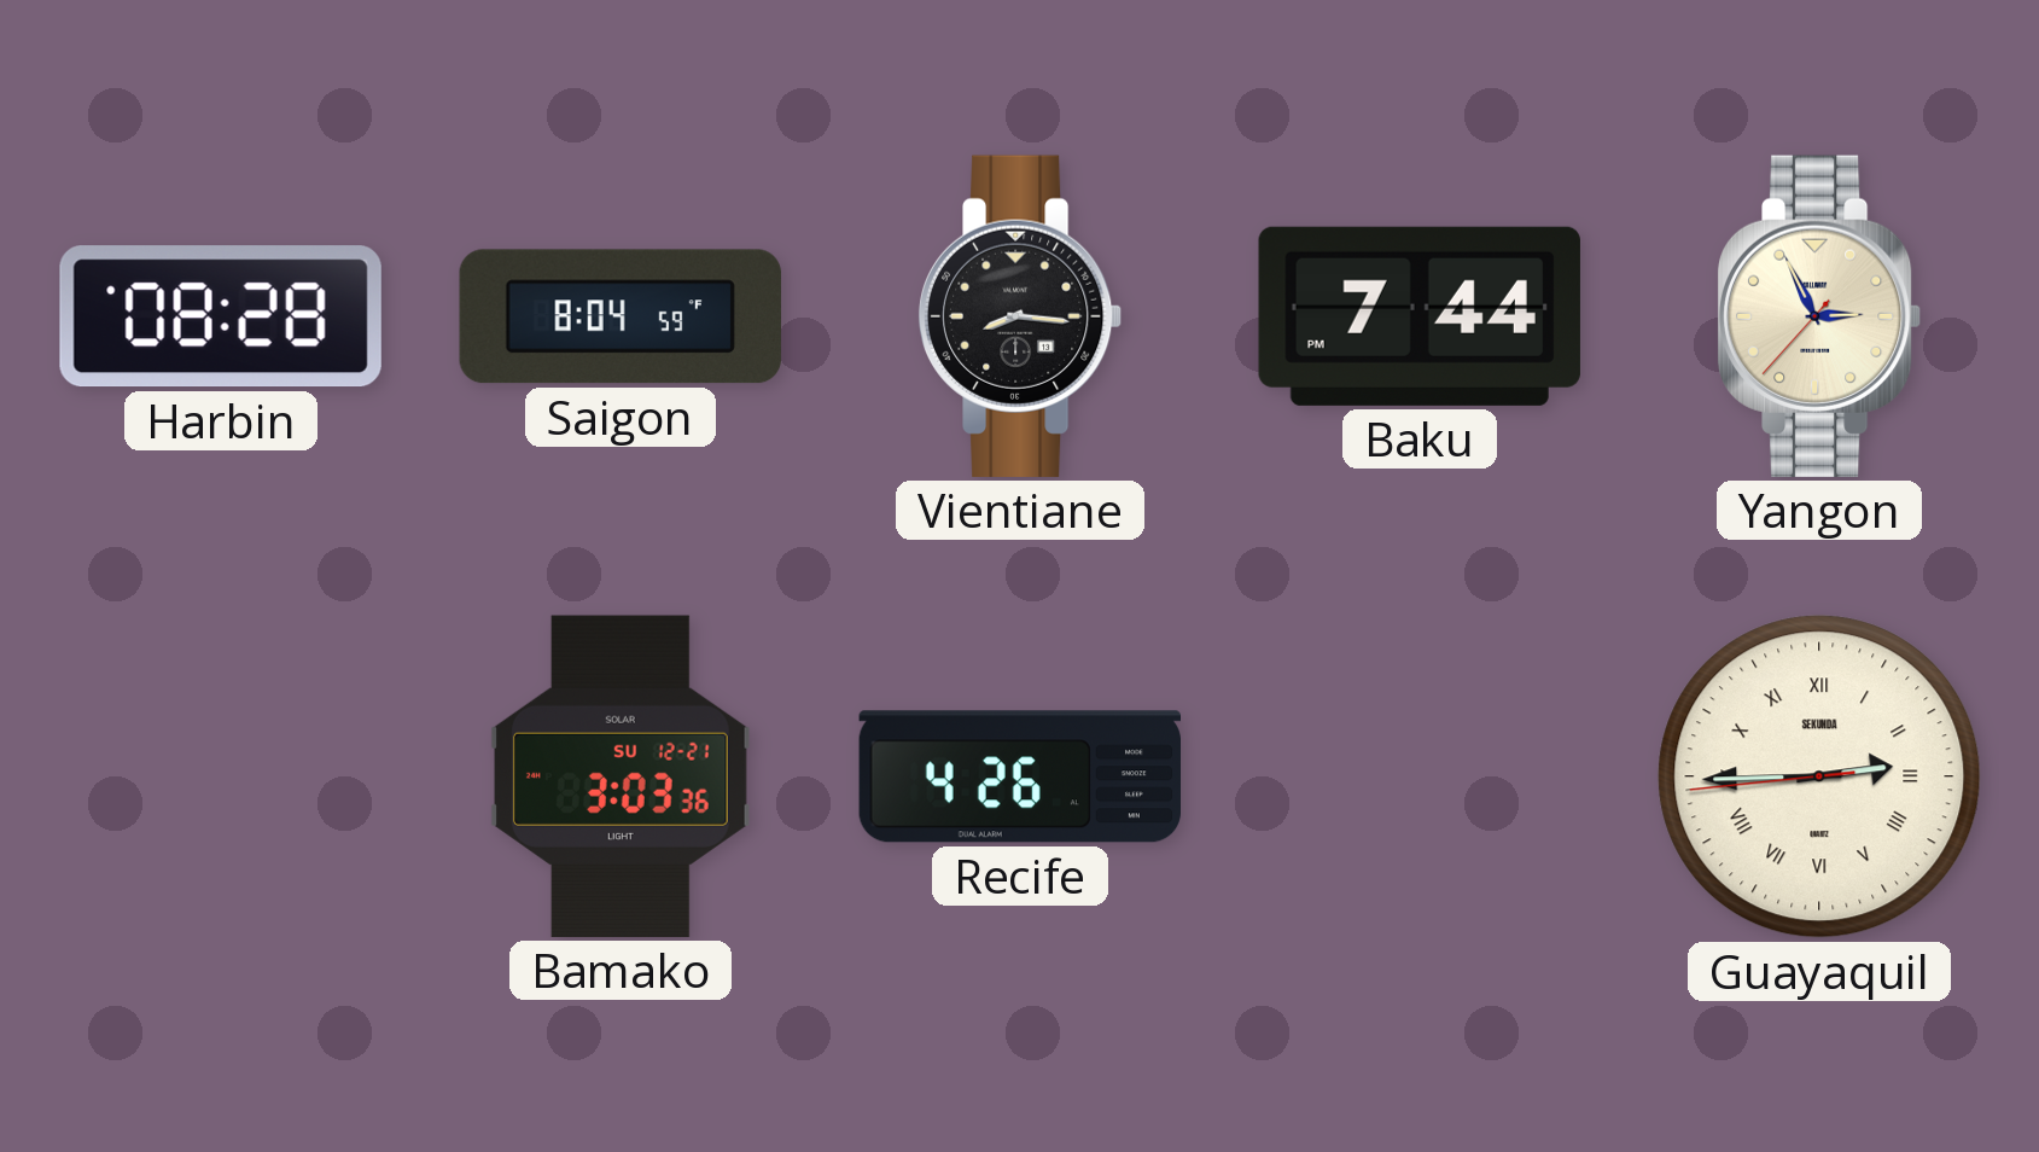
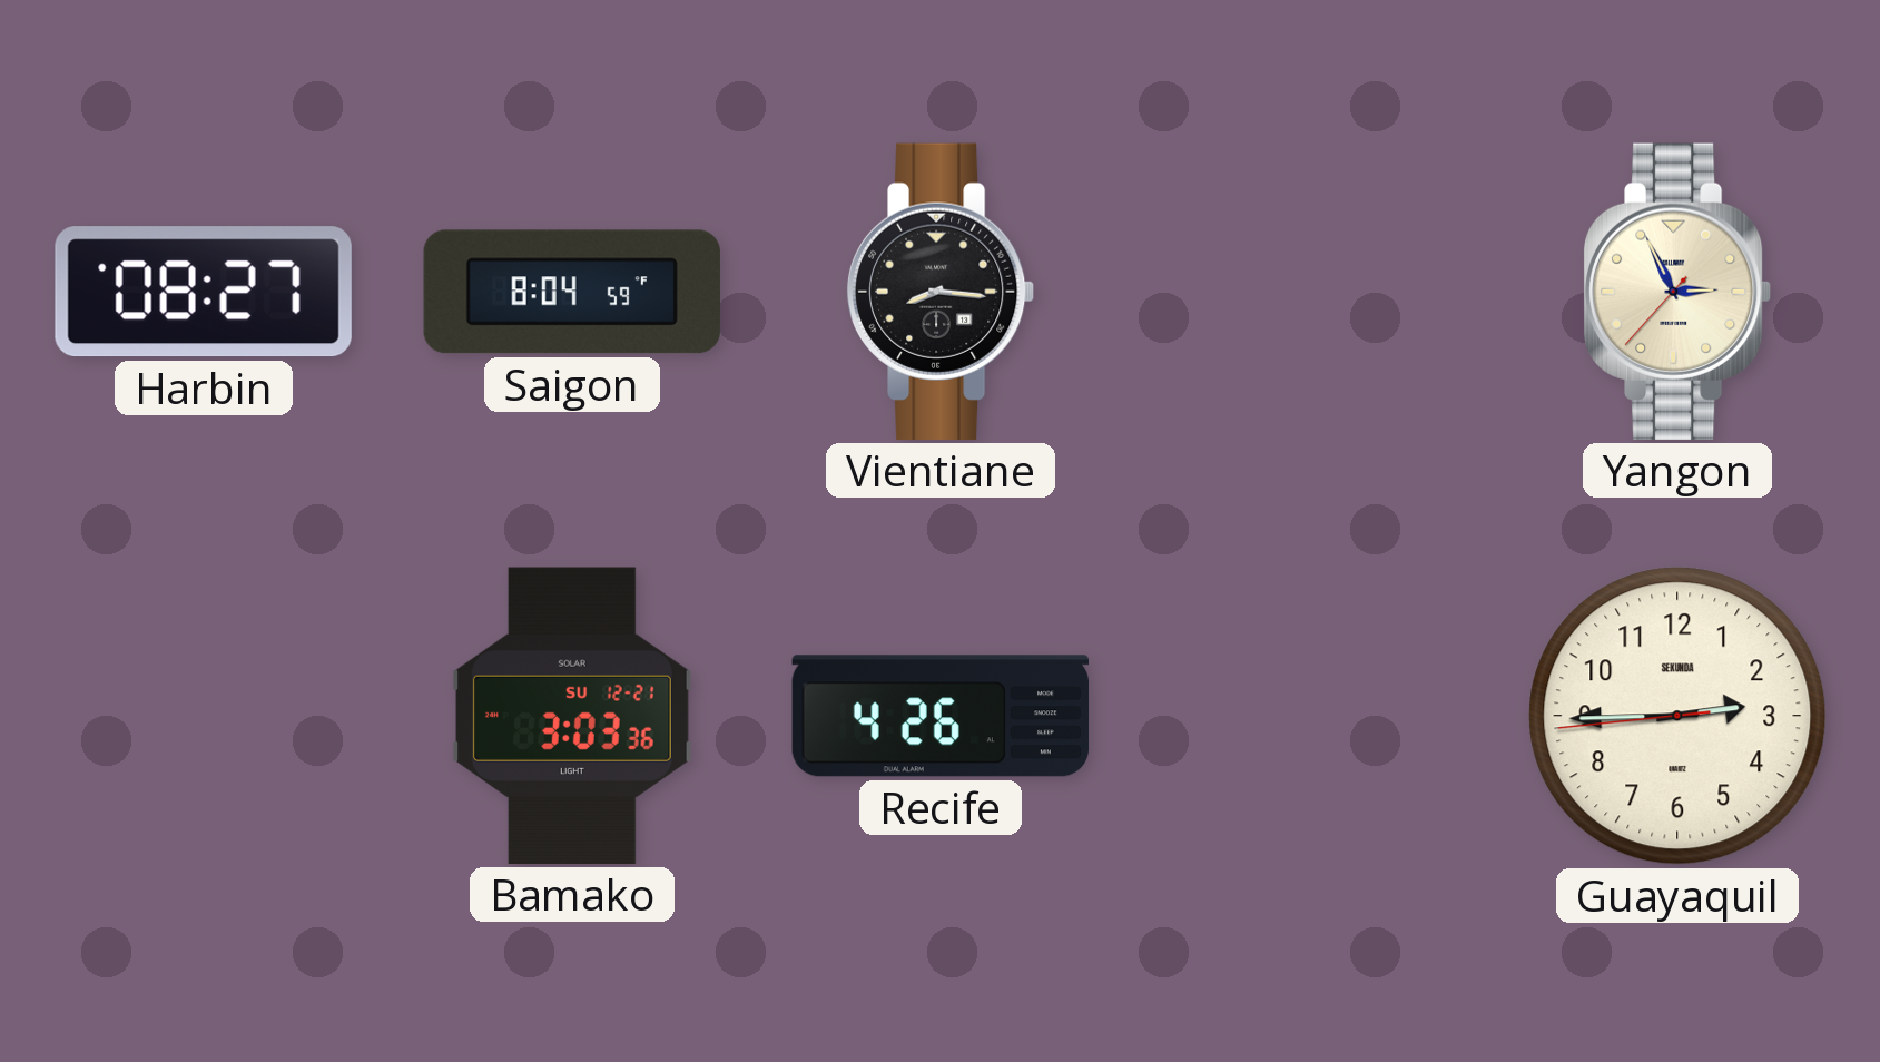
Harbin: 08:28 -> 08:27 (204, 292)
Baku: 7:44 -> none (1420, 316)
Guayaquil numerals: Roman -> Arabic (1677, 716)
